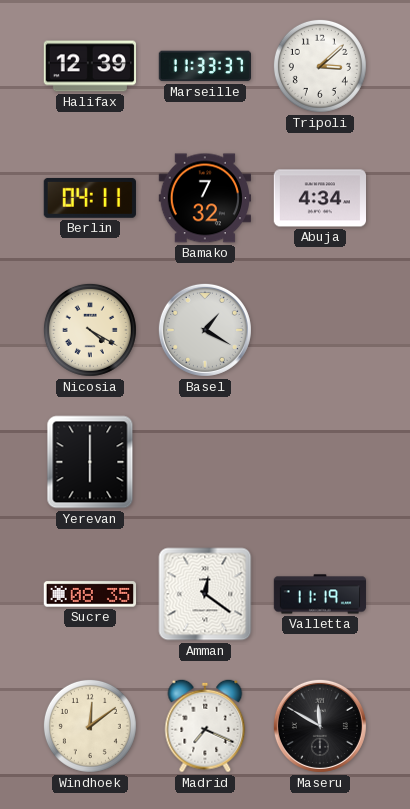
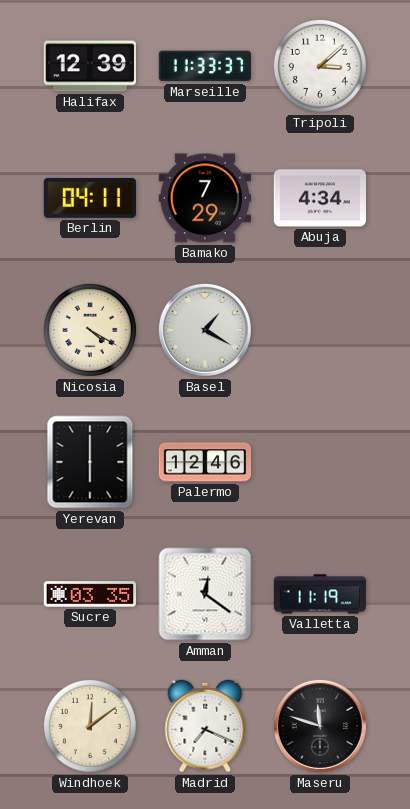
Bamako: 7:32 -> 7:29 (204, 198)
Palermo: none -> 12:46 (205, 462)
Sucre: 08:35 -> 03:35 (89, 594)
Maseru: 11:50 -> 11:48 (320, 726)
